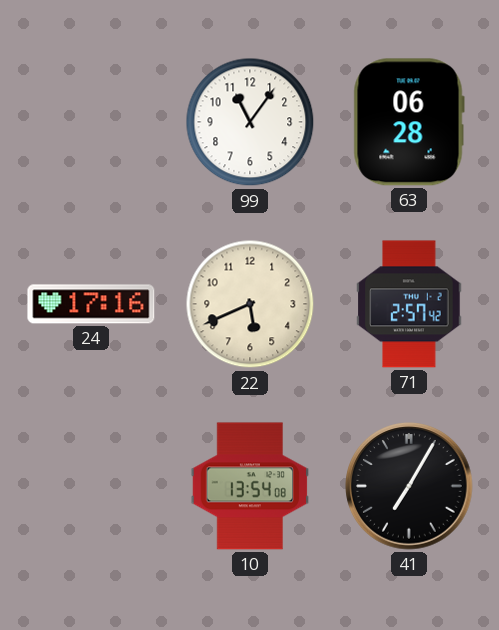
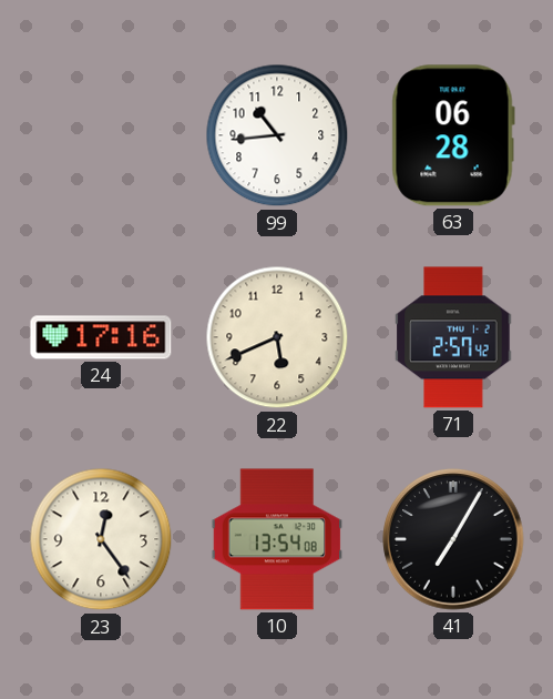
99: 11:06 -> 10:44 (277, 135)
23: none -> 12:24 (101, 539)
